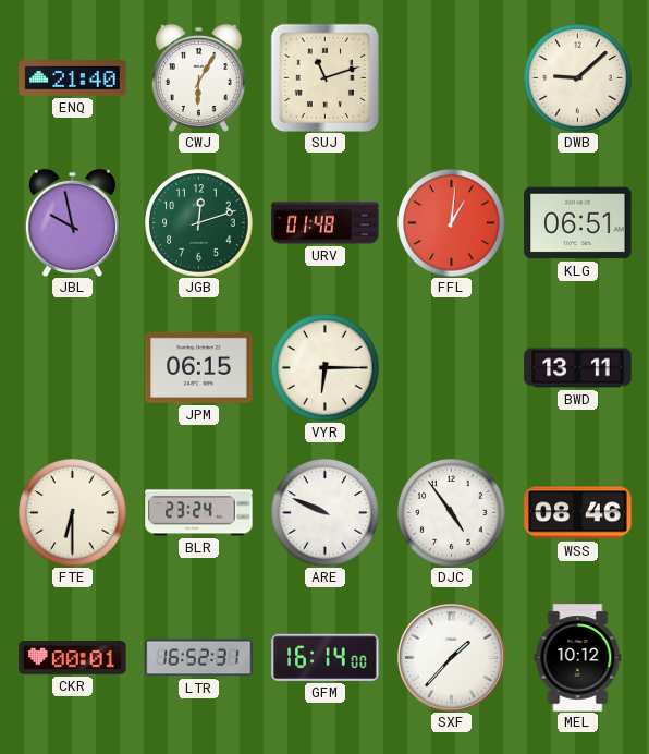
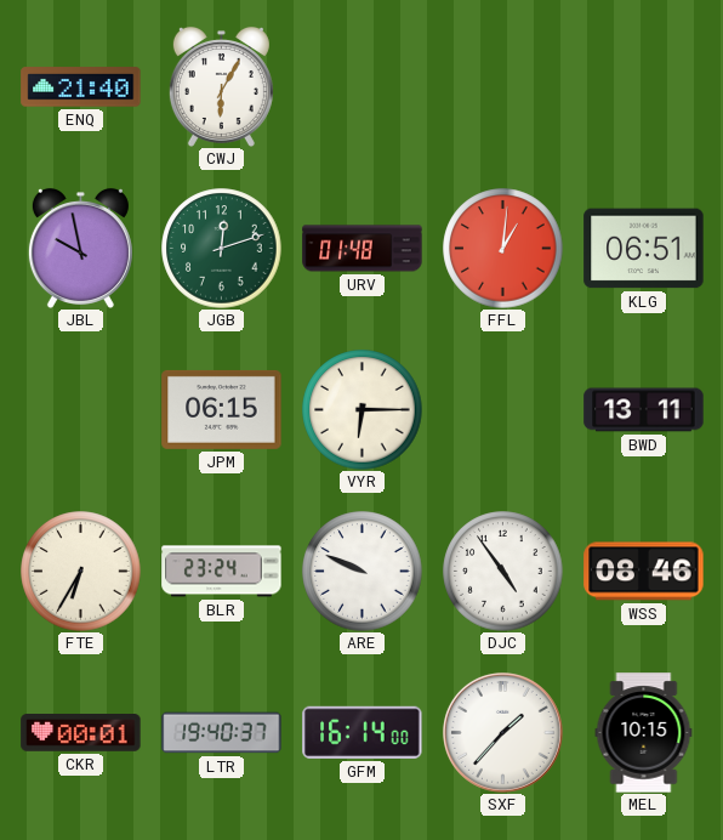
SUJ: 11:12 -> none (324, 77)
DWB: 9:08 -> none (578, 78)
FTE: 6:30 -> 6:35 (81, 572)
LTR: 16:52 -> 19:40 (222, 733)
MEL: 10:12 -> 10:15 (644, 733)
